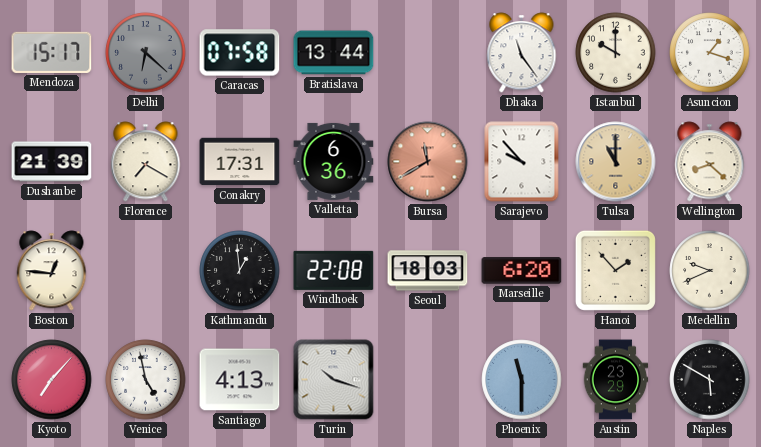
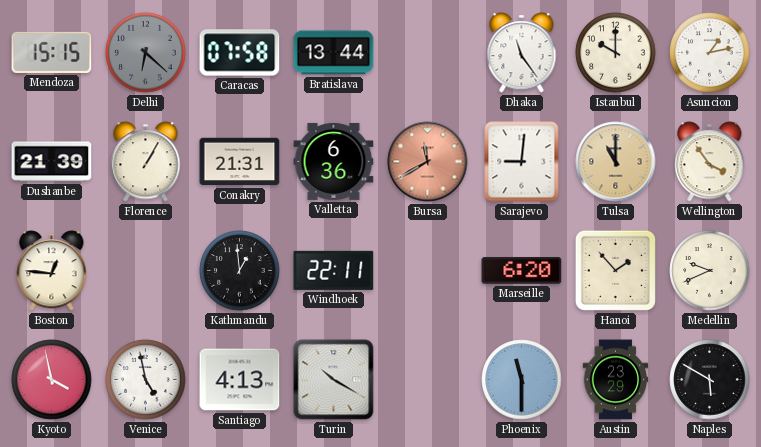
Mendoza: 15:17 -> 15:15 (52, 52)
Asuncion: 1:18 -> 1:13 (710, 53)
Florence: 7:20 -> 1:05 (146, 162)
Conakry: 17:31 -> 21:31 (240, 162)
Sarajevo: 9:53 -> 9:01 (522, 162)
Wellington: 8:22 -> 3:54 (710, 162)
Windhoek: 22:08 -> 22:11 (334, 270)
Seoul: 18:03 -> none (428, 271)
Kyoto: 7:07 -> 3:58 (52, 380)
Turin: 10:18 -> 10:20 (334, 380)
